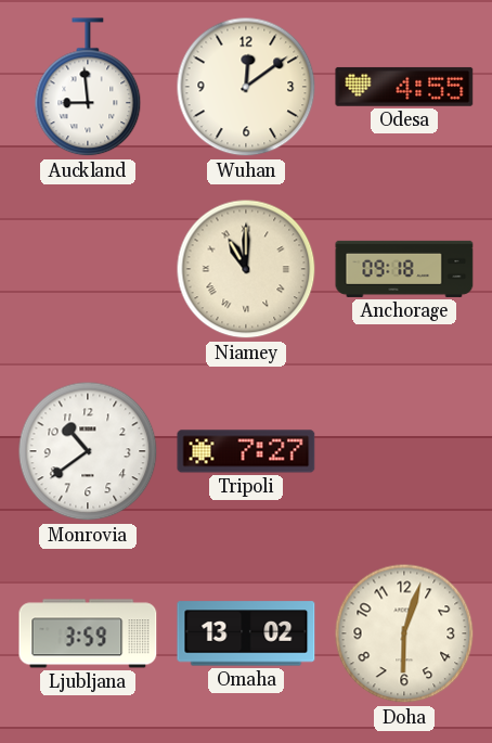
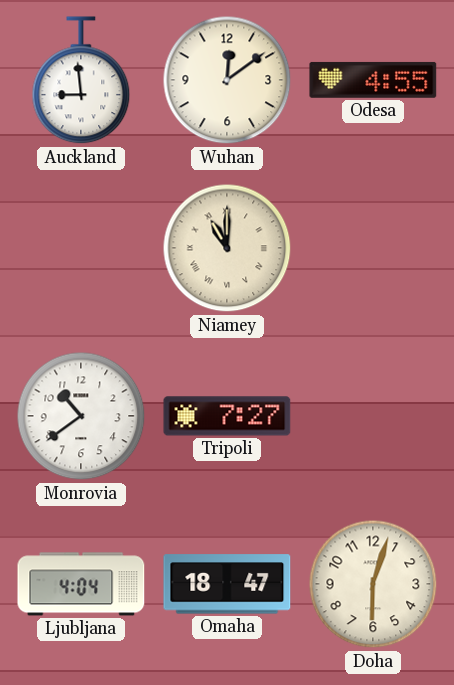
Anchorage: 09:18 -> none (404, 269)
Ljubljana: 3:59 -> 4:04 (81, 584)
Omaha: 13:02 -> 18:47 (227, 584)
